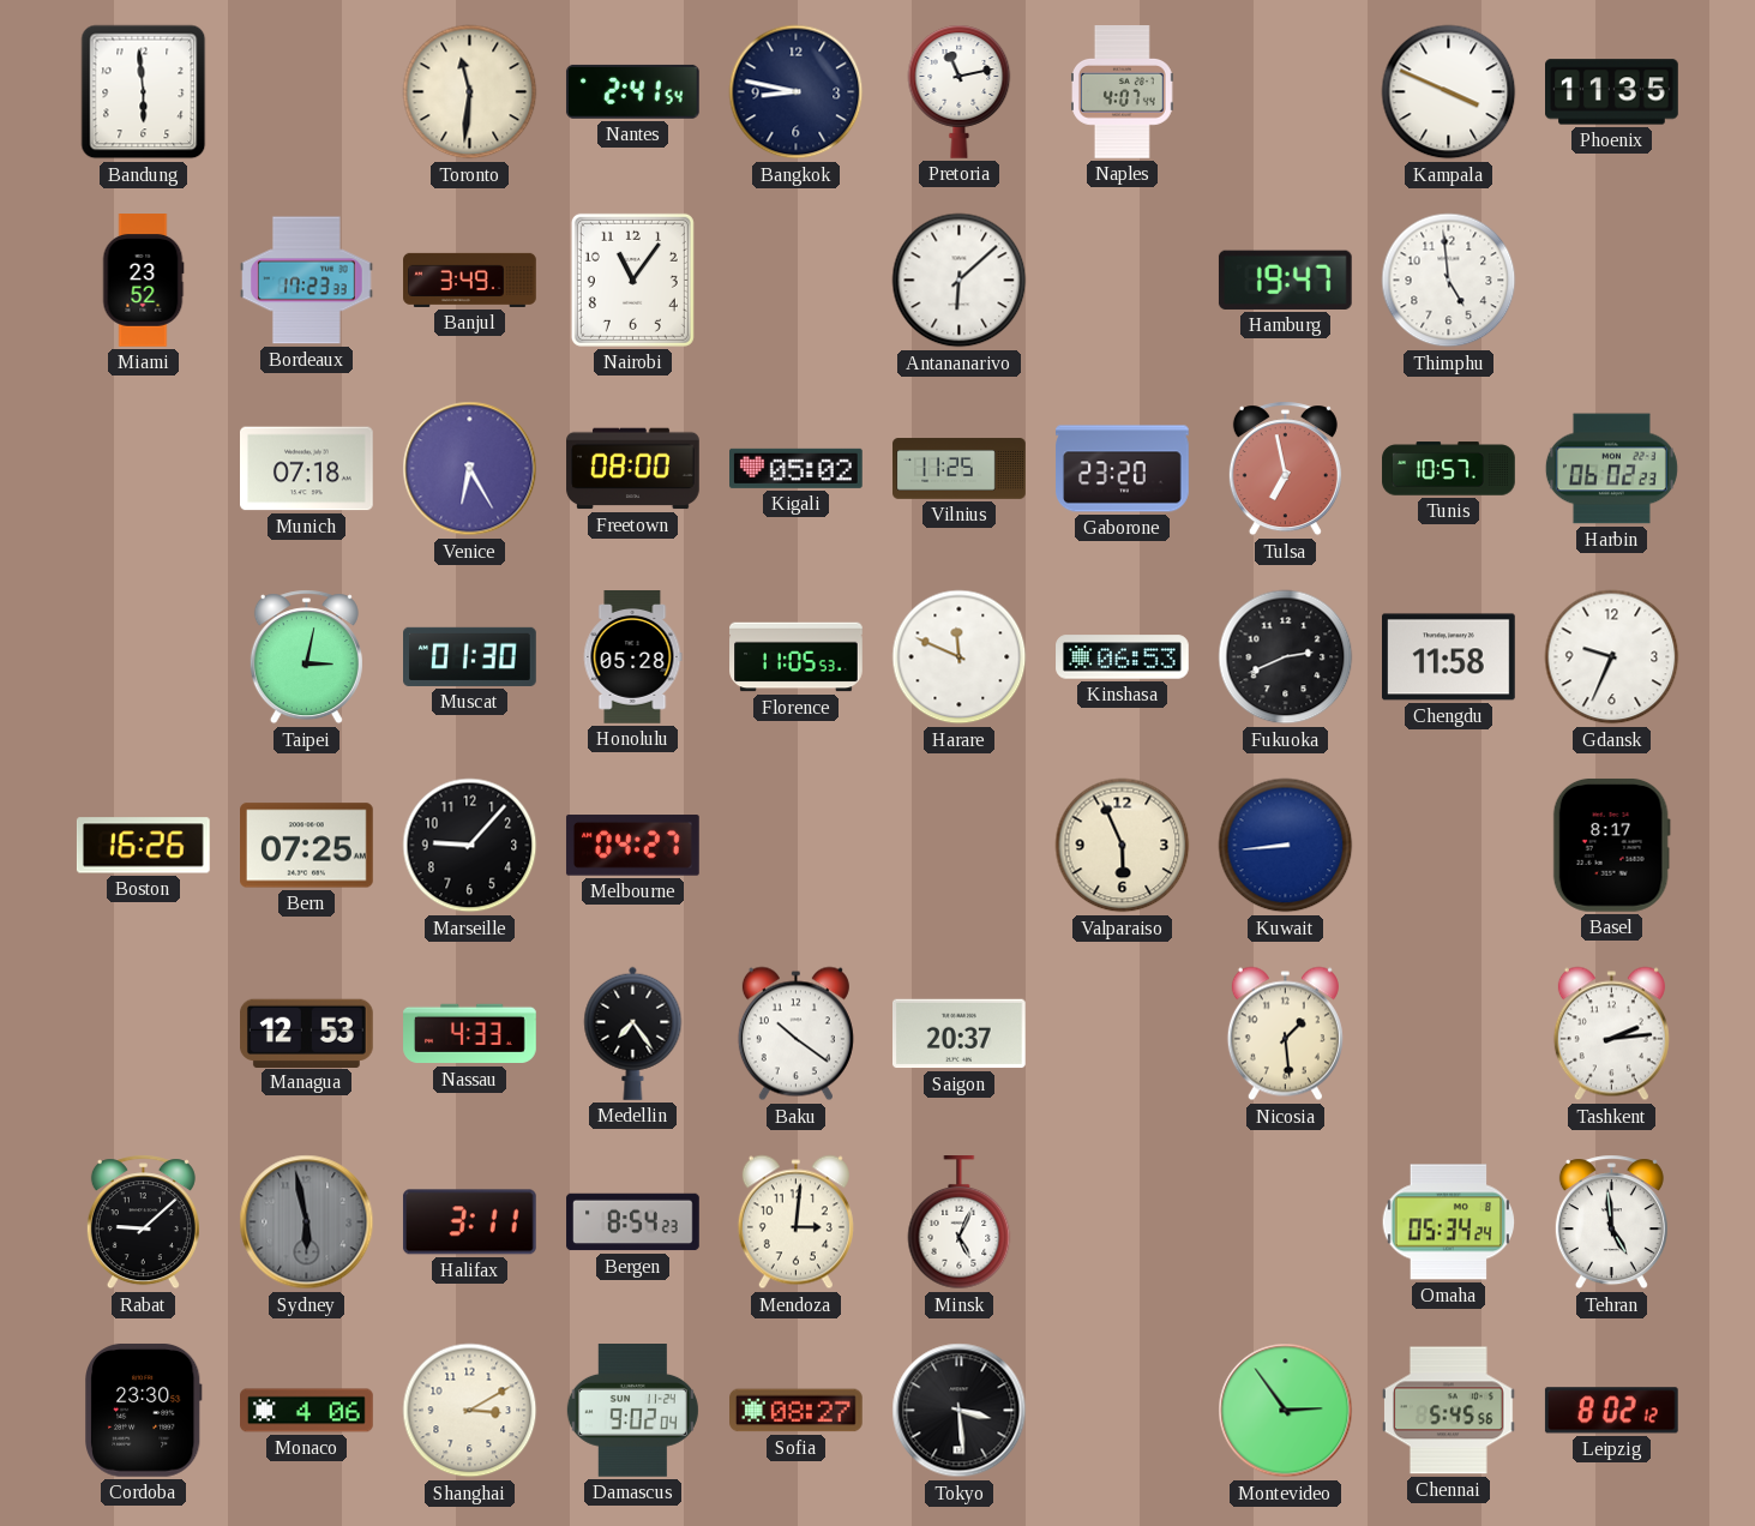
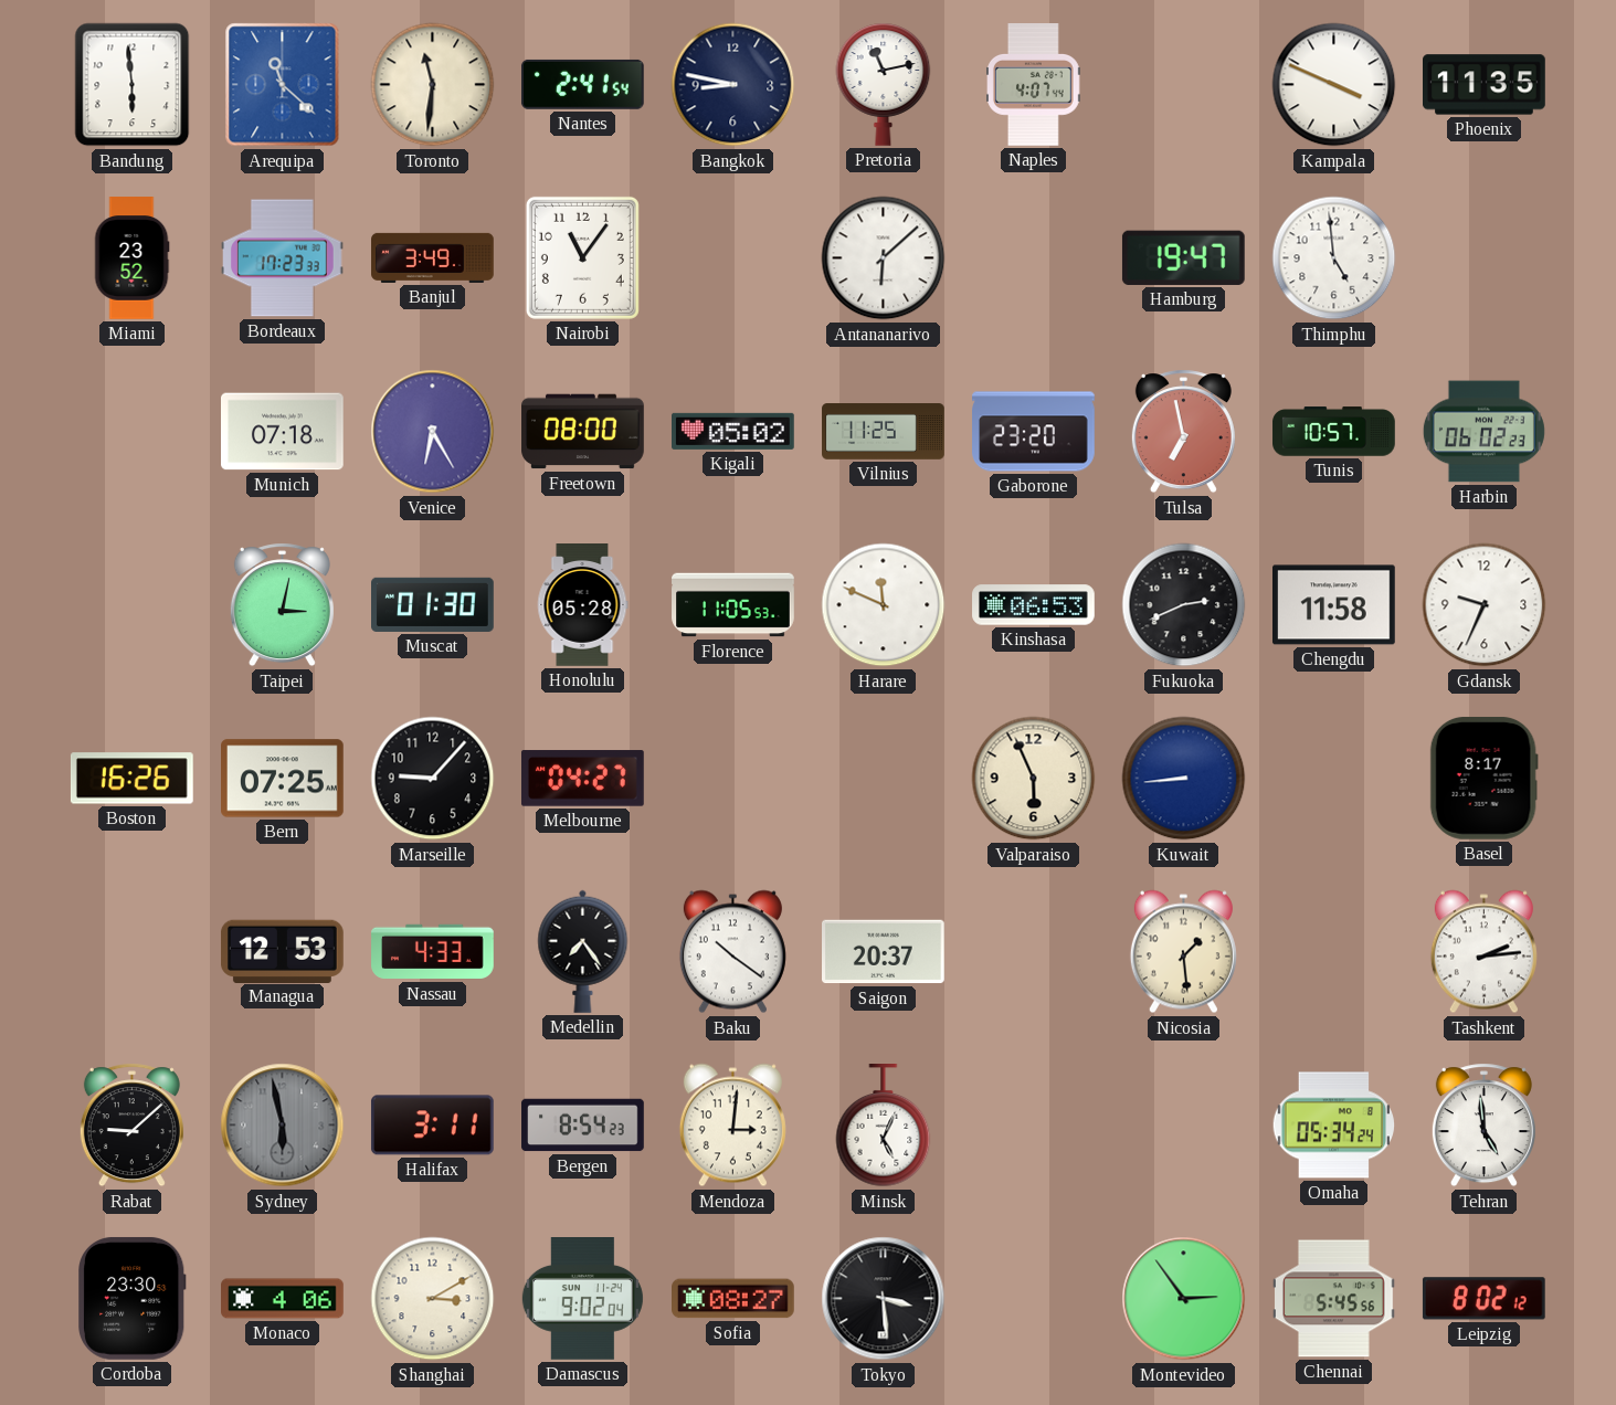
Arequipa: none -> 11:22 (283, 85)
